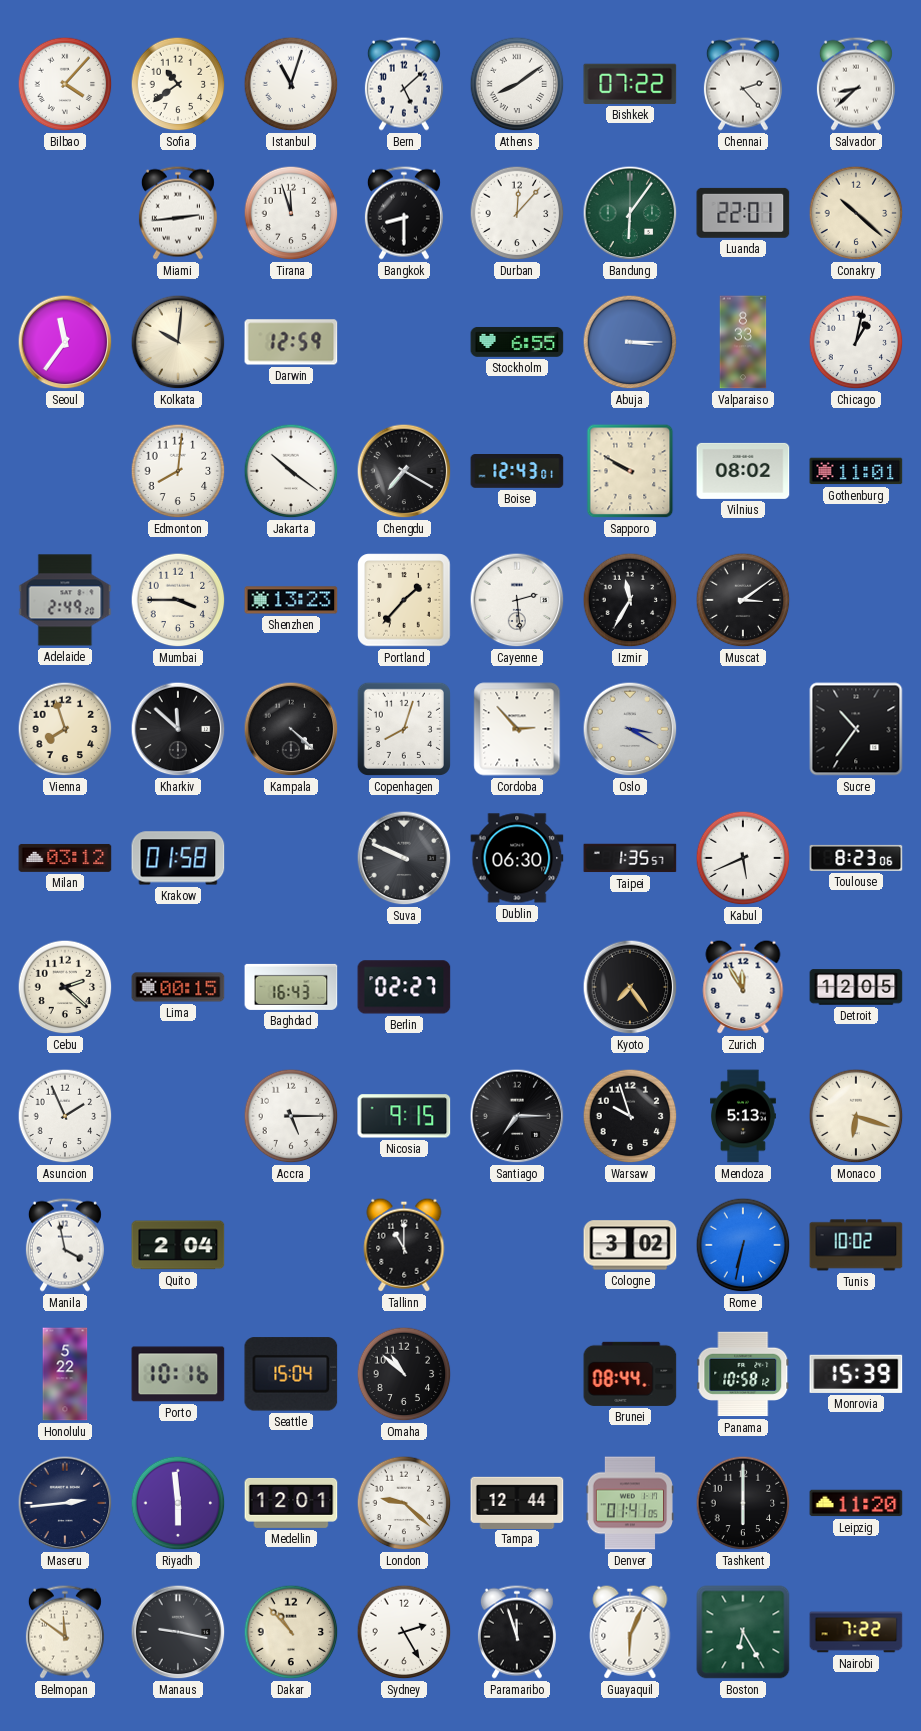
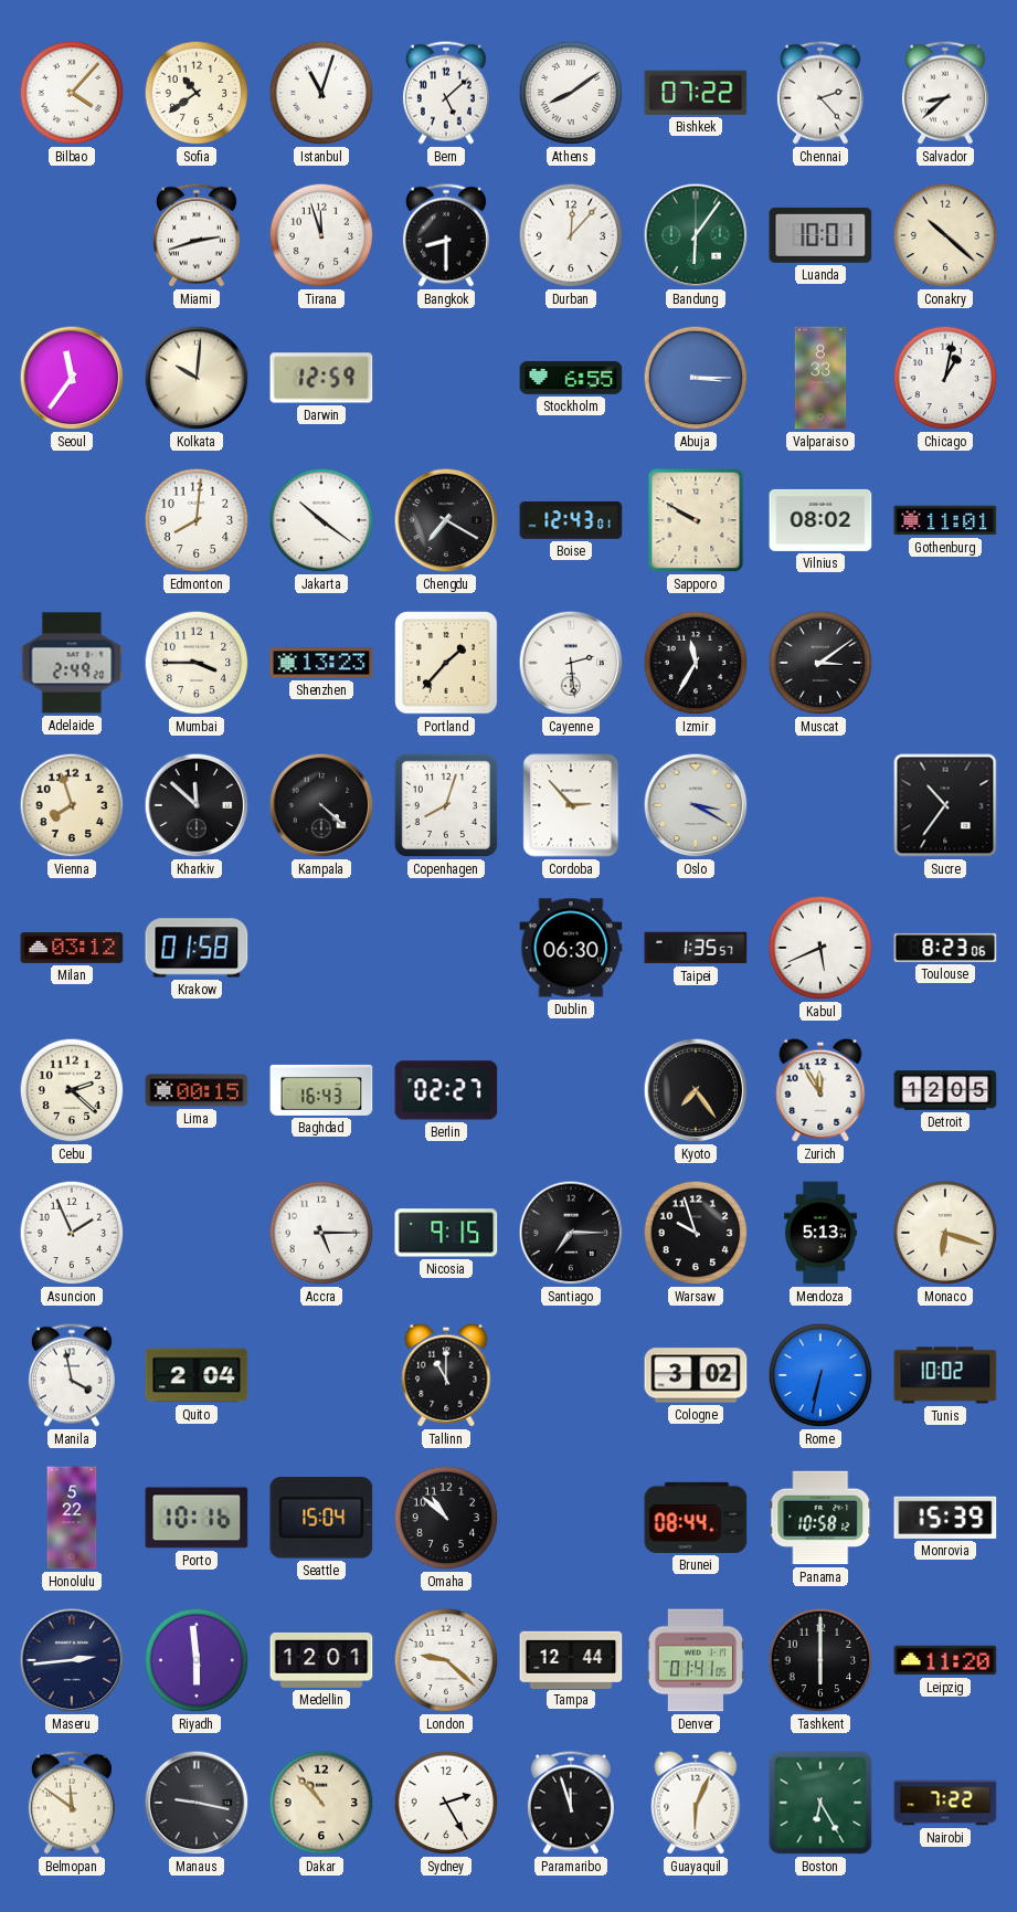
Miami: 2:44 -> 2:42 (197, 235)
Luanda: 22:01 -> 10:01 (820, 235)
Suva: 9:49 -> none (404, 858)
